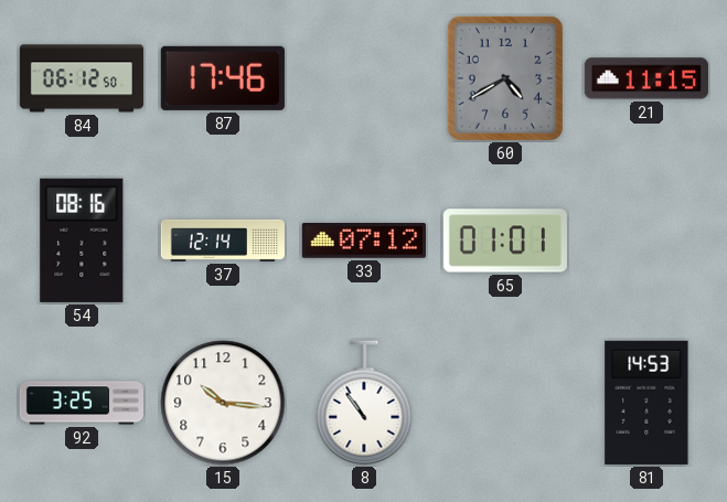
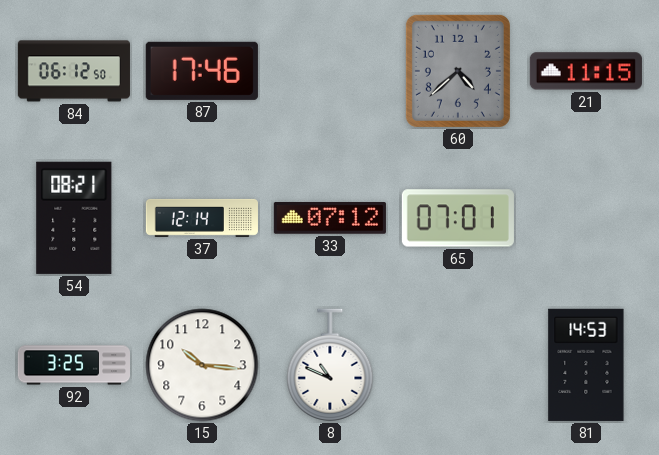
60: 4:40 -> 4:38 (458, 71)
54: 08:16 -> 08:21 (74, 218)
65: 01:01 -> 07:01 (458, 218)
8: 10:54 -> 10:49 (330, 365)
